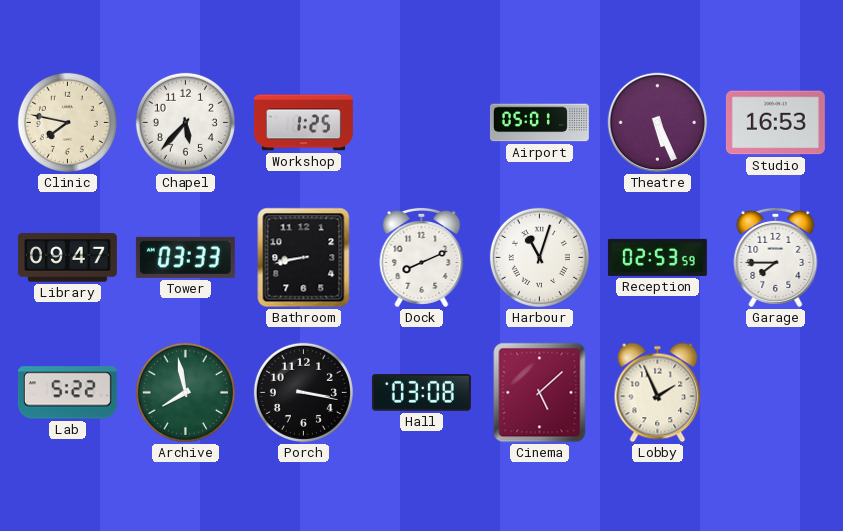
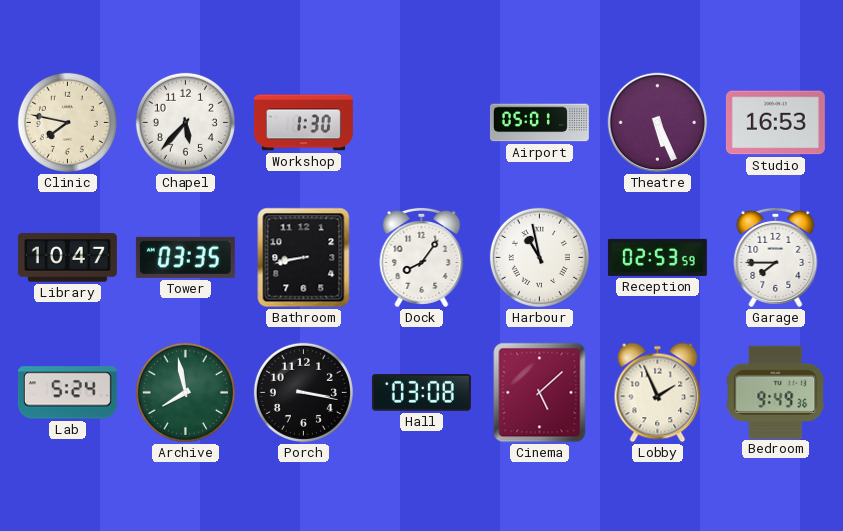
Workshop: 1:25 -> 1:30 (303, 123)
Library: 09:47 -> 10:47 (67, 258)
Tower: 03:33 -> 03:35 (185, 257)
Dock: 8:11 -> 8:06 (422, 257)
Harbour: 11:03 -> 10:58 (539, 257)
Lab: 5:22 -> 5:24 (67, 393)
Bedroom: none -> 9:49 (776, 392)
